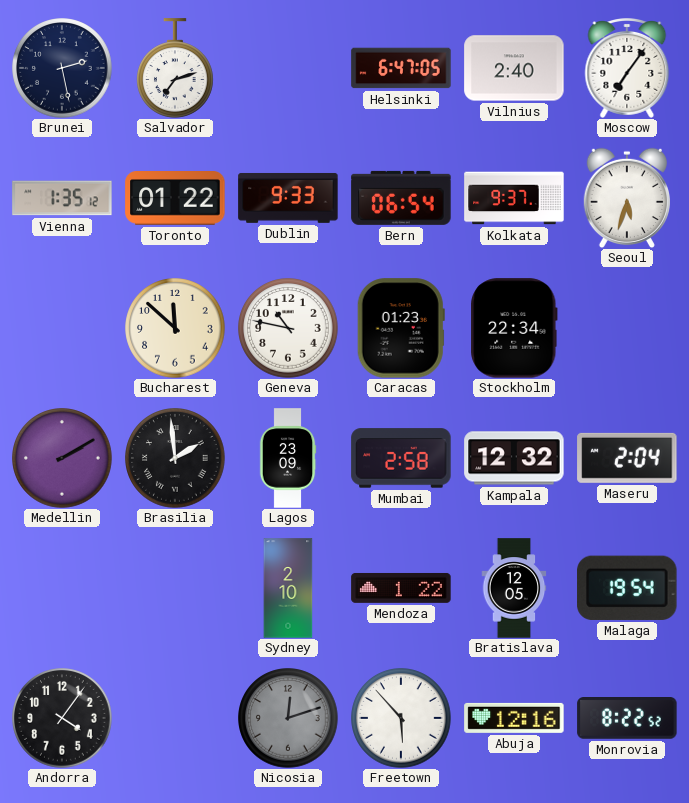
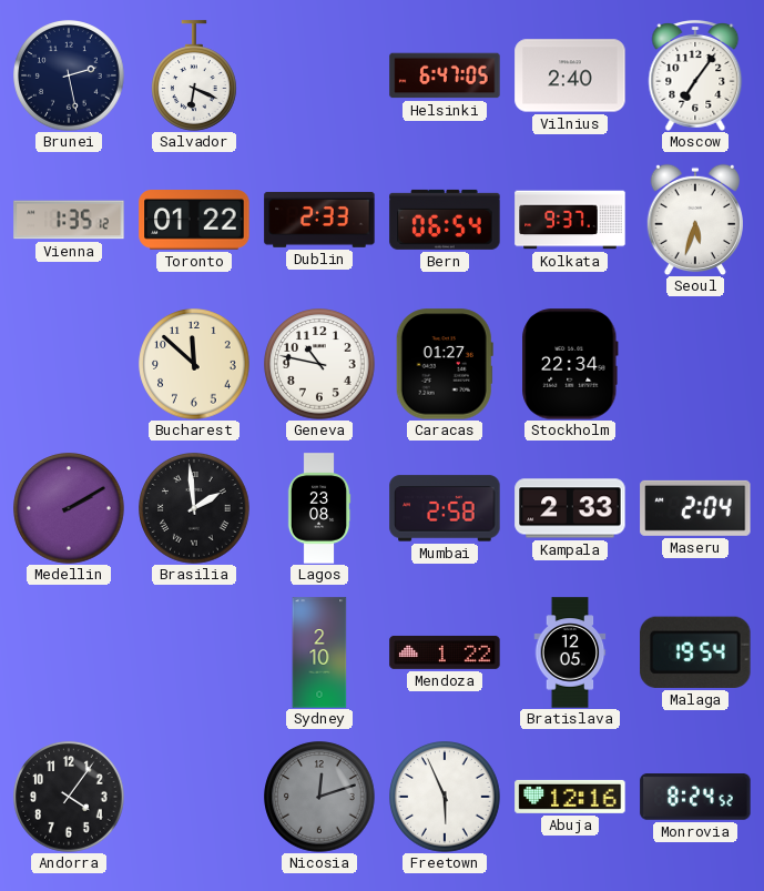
Salvador: 7:12 -> 6:19 (195, 75)
Dublin: 9:33 -> 2:33 (319, 220)
Caracas: 01:23 -> 01:27 (445, 364)
Lagos: 23:09 -> 23:08 (319, 508)
Kampala: 12:32 -> 2:33 (570, 508)
Freetown: 5:53 -> 5:56 (445, 797)
Monrovia: 8:22 -> 8:24 (695, 798)
